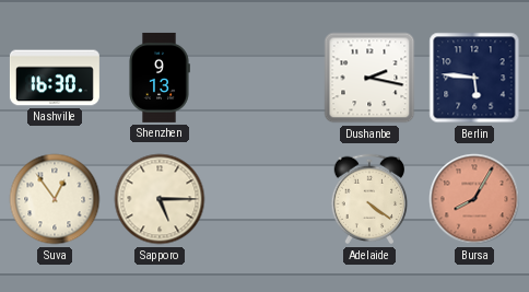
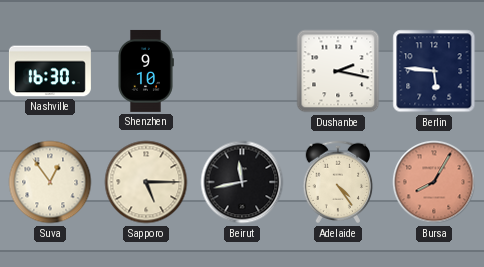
Shenzhen: 9:13 -> 9:10 (146, 71)
Beirut: none -> 11:43 (242, 182)
Adelaide: 4:21 -> 4:24 (338, 182)
